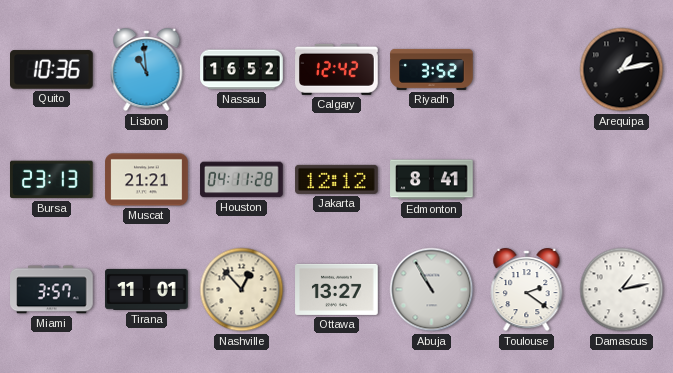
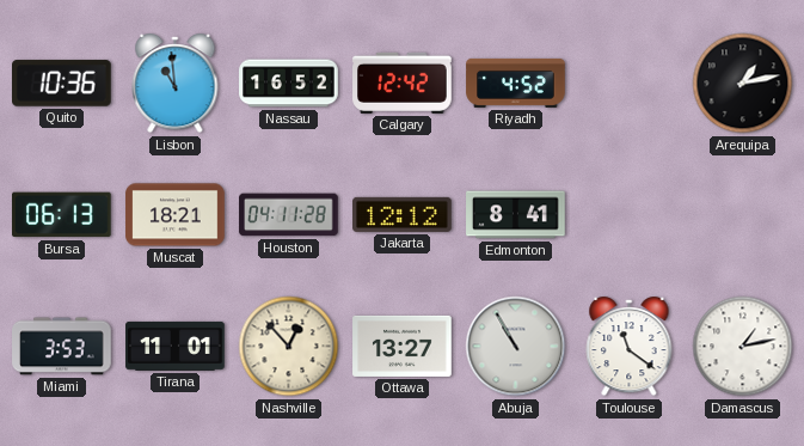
Riyadh: 3:52 -> 4:52 (516, 83)
Bursa: 23:13 -> 06:13 (62, 215)
Muscat: 21:21 -> 18:21 (176, 215)
Miami: 3:57 -> 3:53 (62, 347)
Toulouse: 2:21 -> 11:21 (630, 348)
